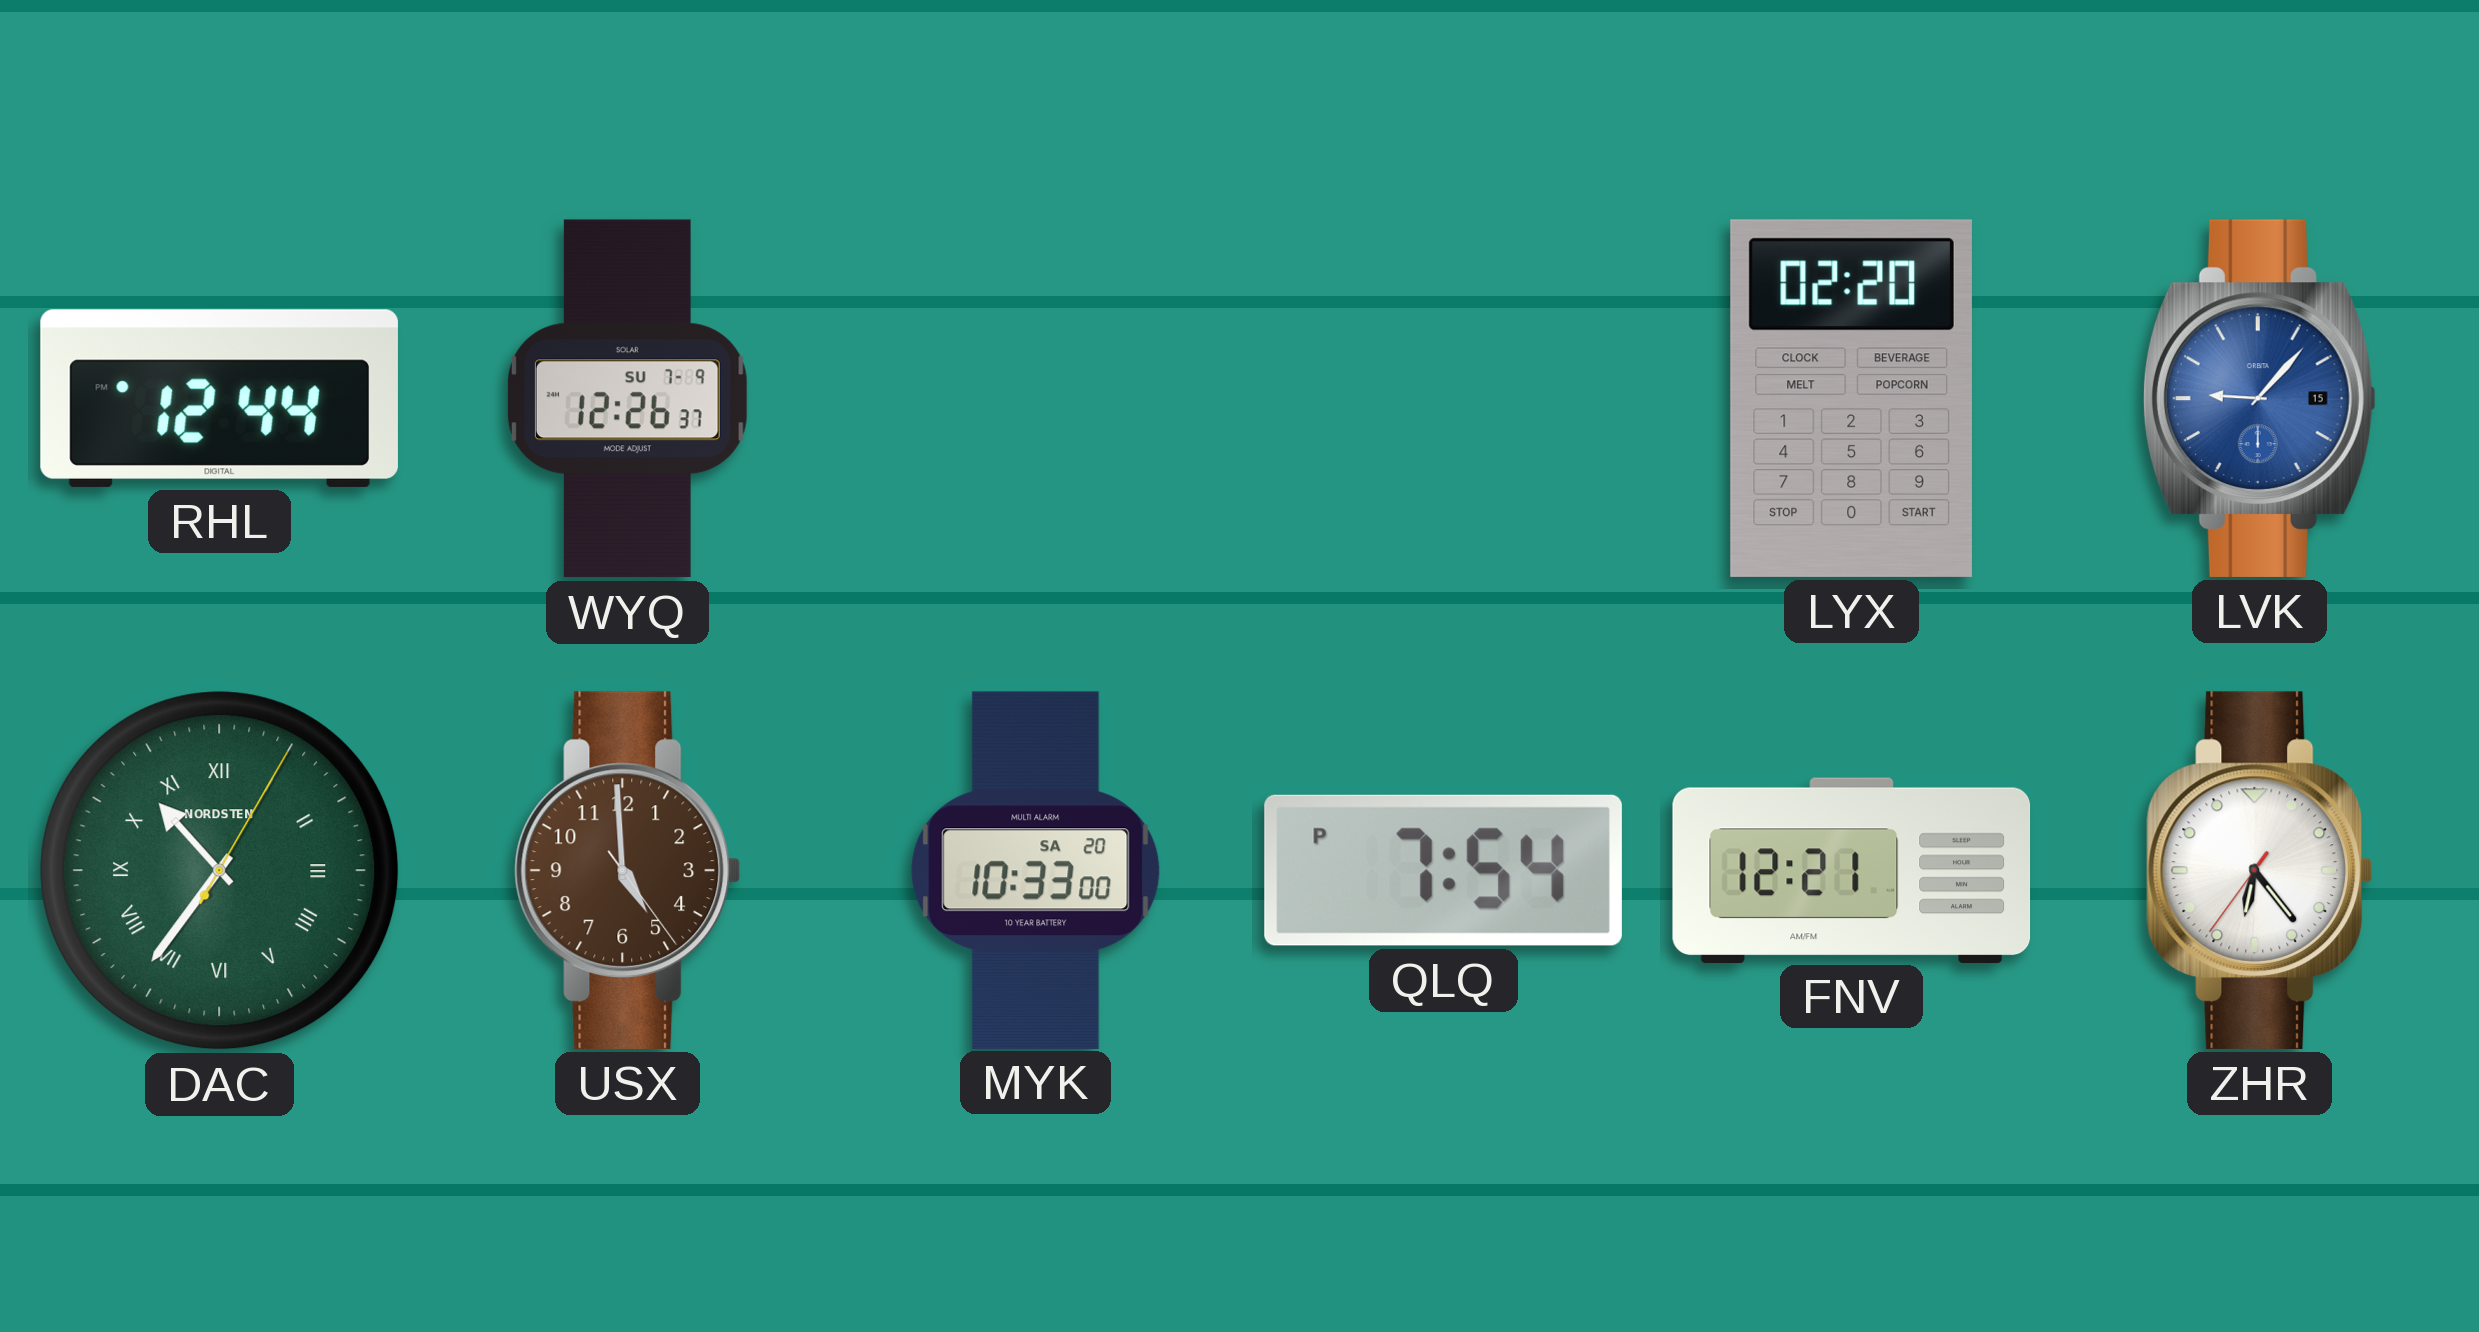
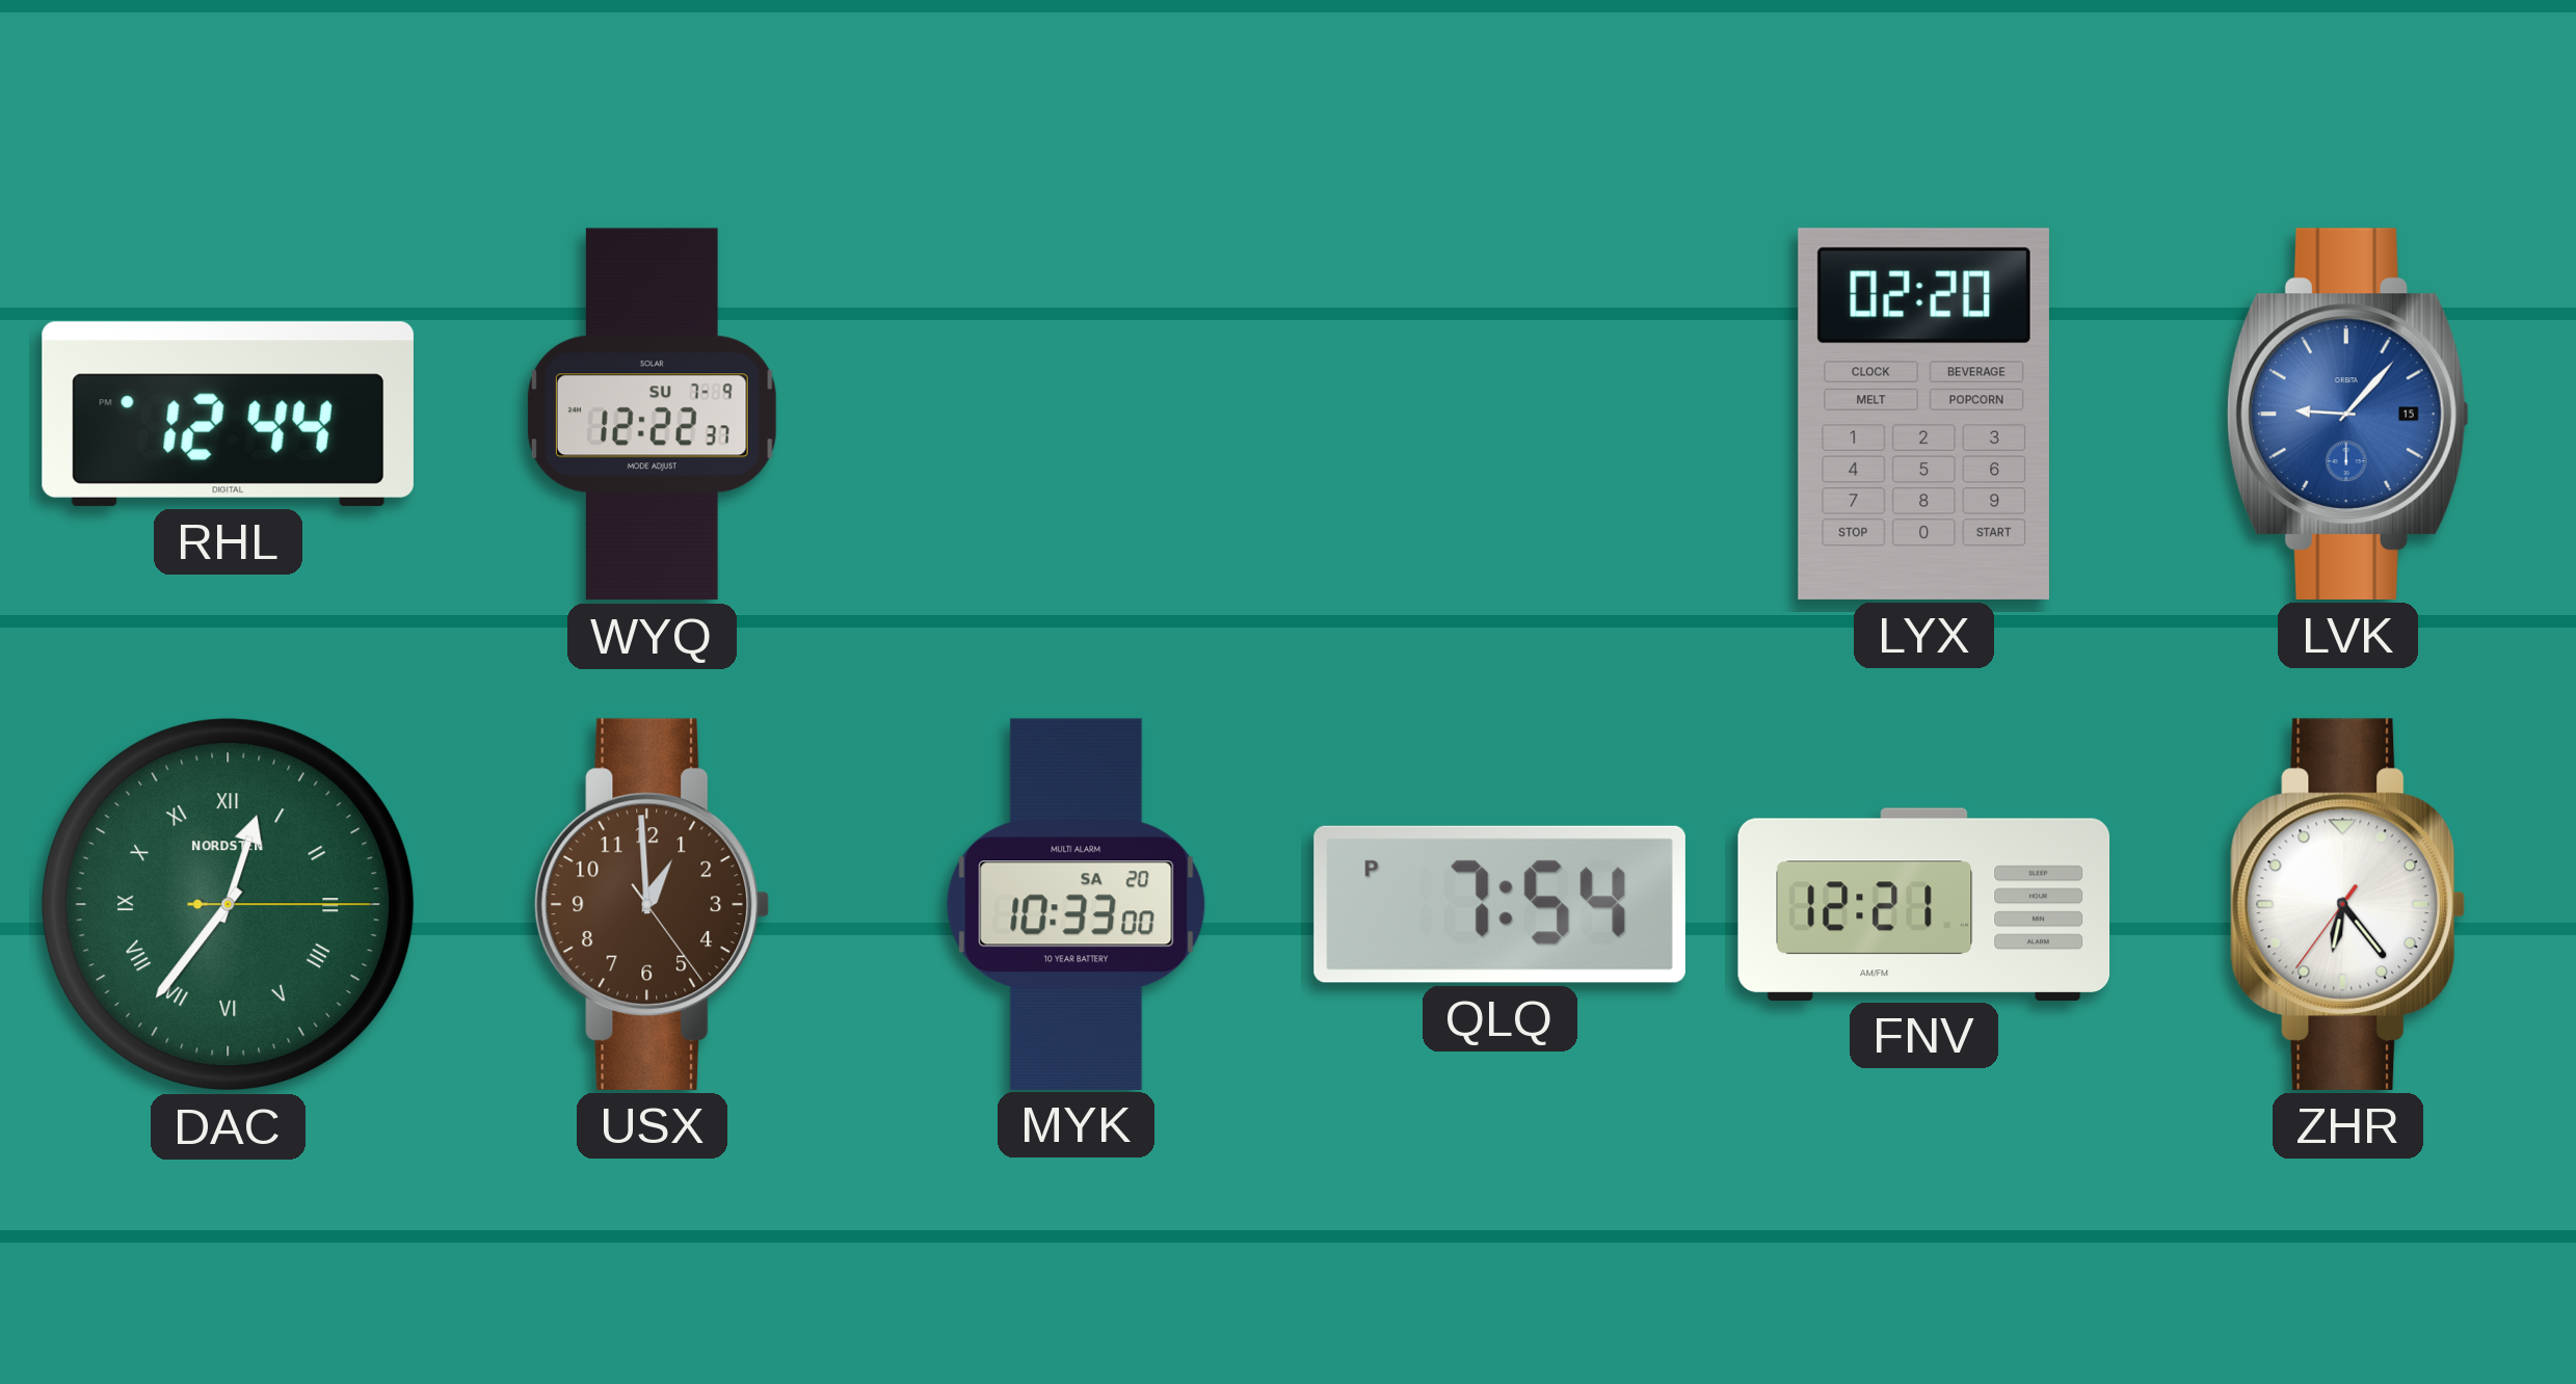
WYQ: 12:26 -> 12:22 (652, 415)
DAC: 10:36 -> 12:36 (229, 905)
USX: 4:59 -> 12:59 (653, 904)
